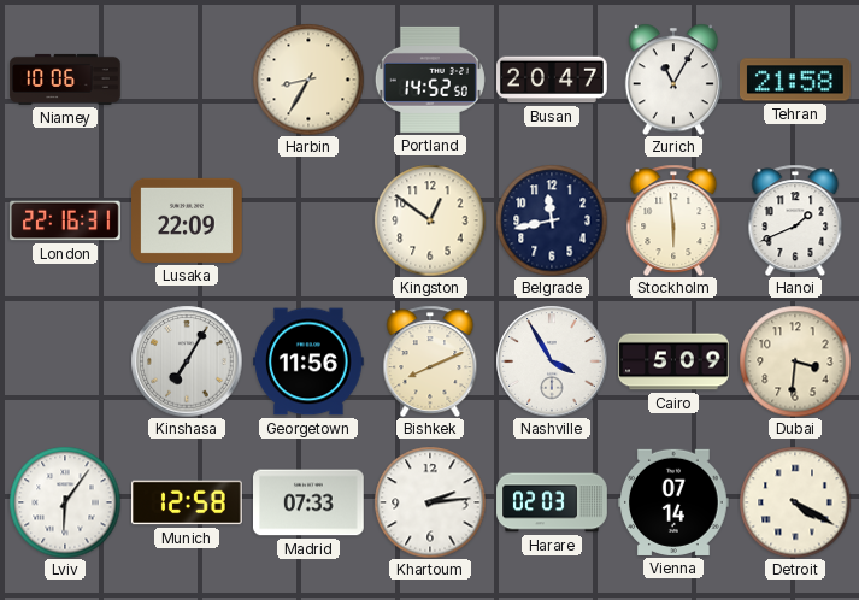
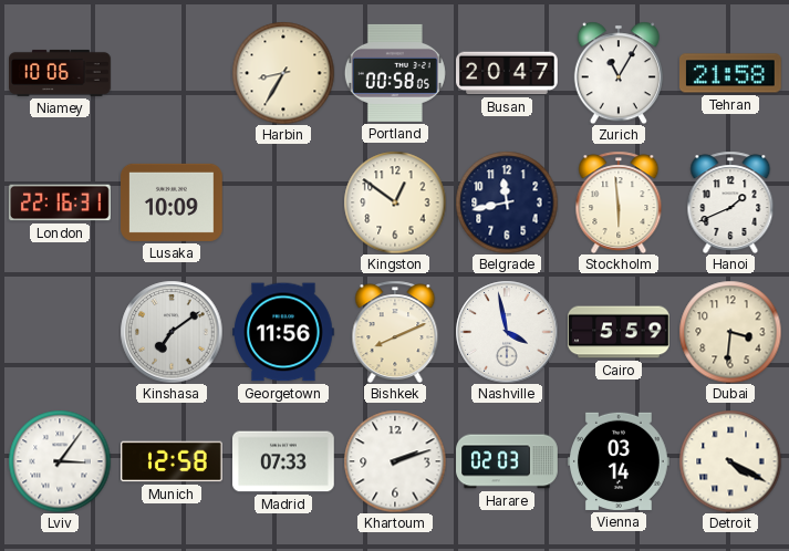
Portland: 14:52 -> 00:58 (395, 73)
Lusaka: 22:09 -> 10:09 (173, 202)
Kinshasa: 7:05 -> 7:09 (172, 332)
Nashville: 3:55 -> 3:58 (507, 332)
Cairo: 5:09 -> 5:59 (619, 332)
Lviv: 6:06 -> 3:06 (60, 461)
Khartoum: 2:14 -> 2:12 (395, 461)
Vienna: 07:14 -> 03:14 (620, 461)
